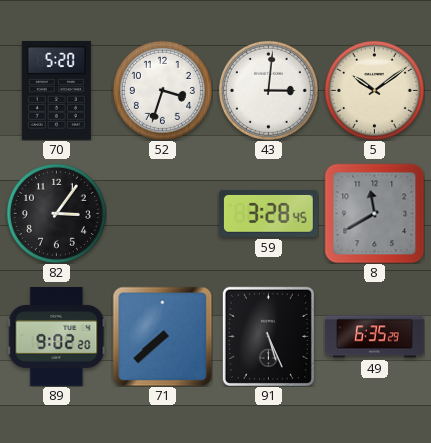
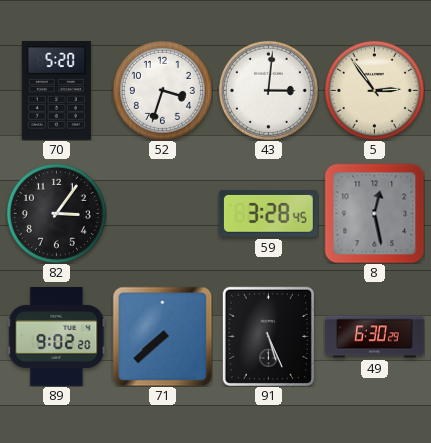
5: 10:09 -> 2:54 (374, 90)
8: 11:40 -> 12:28 (374, 213)
49: 6:35 -> 6:30 (375, 337)
